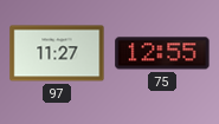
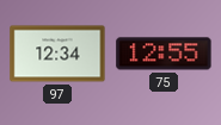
97: 11:27 -> 12:34 (57, 54)
